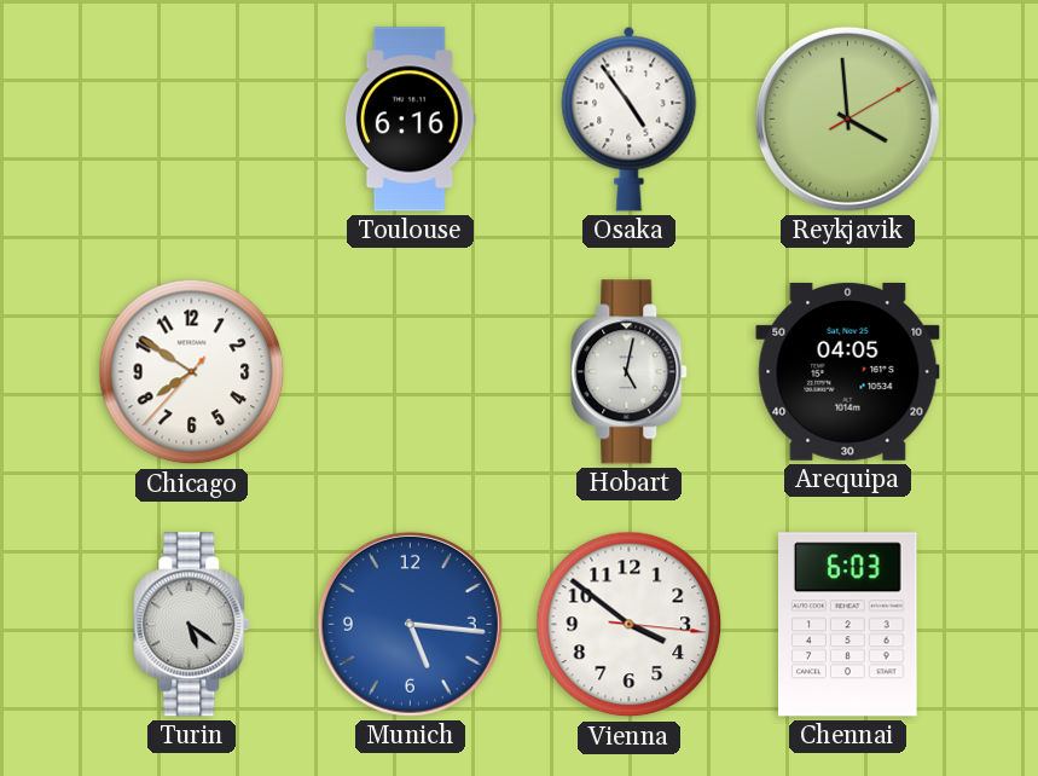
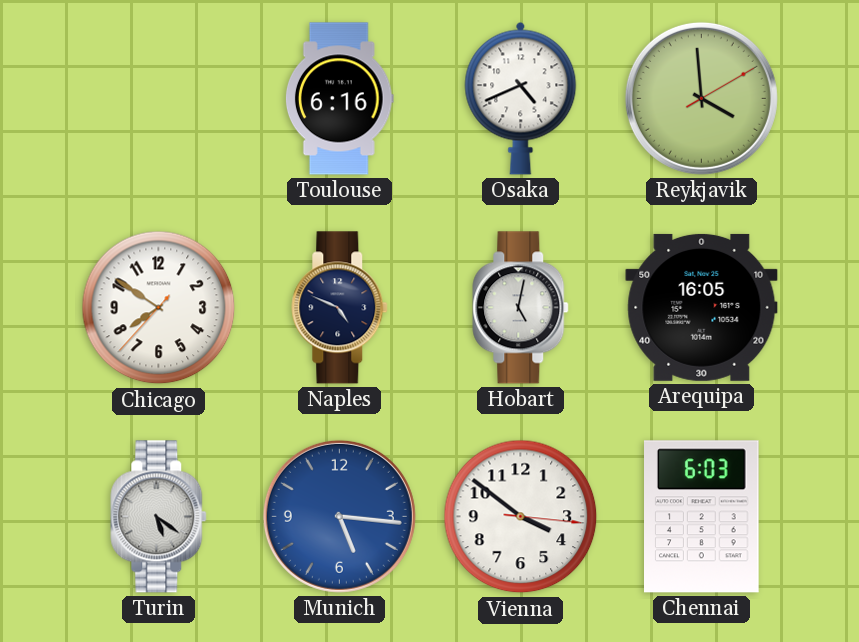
Osaka: 4:54 -> 4:41 (521, 98)
Naples: none -> 4:49 (340, 308)
Arequipa: 04:05 -> 16:05 (702, 307)
